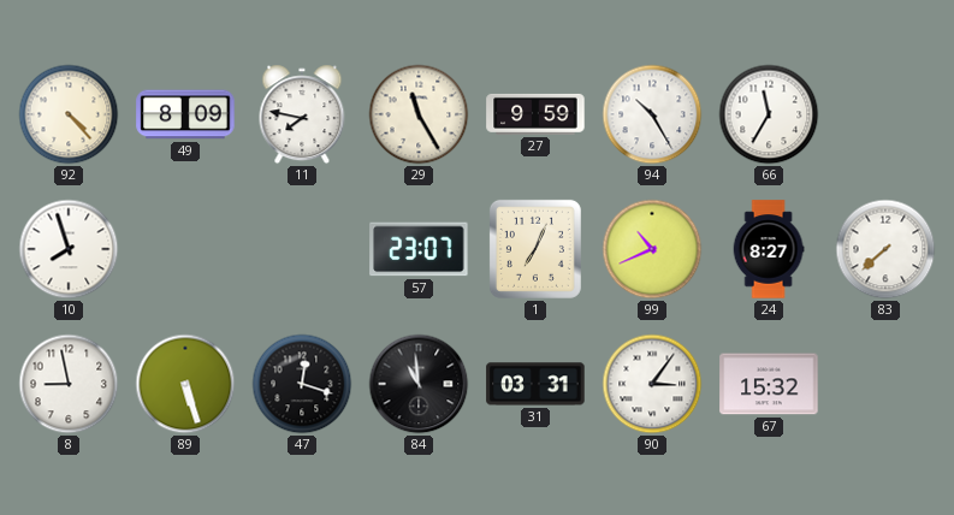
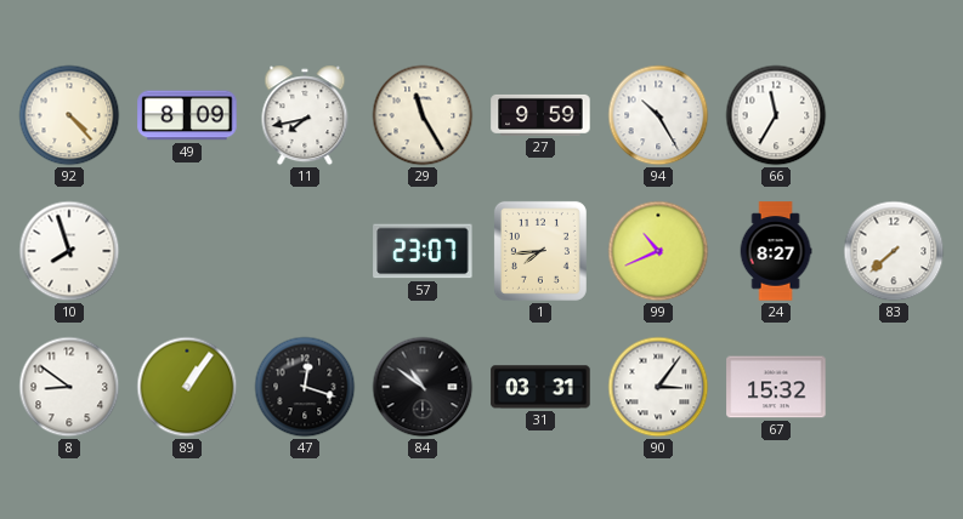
11: 7:47 -> 7:43 (305, 115)
1: 7:04 -> 7:44 (540, 251)
8: 8:58 -> 8:51 (69, 387)
89: 5:27 -> 1:06 (187, 387)
84: 10:59 -> 10:51 (423, 387)
